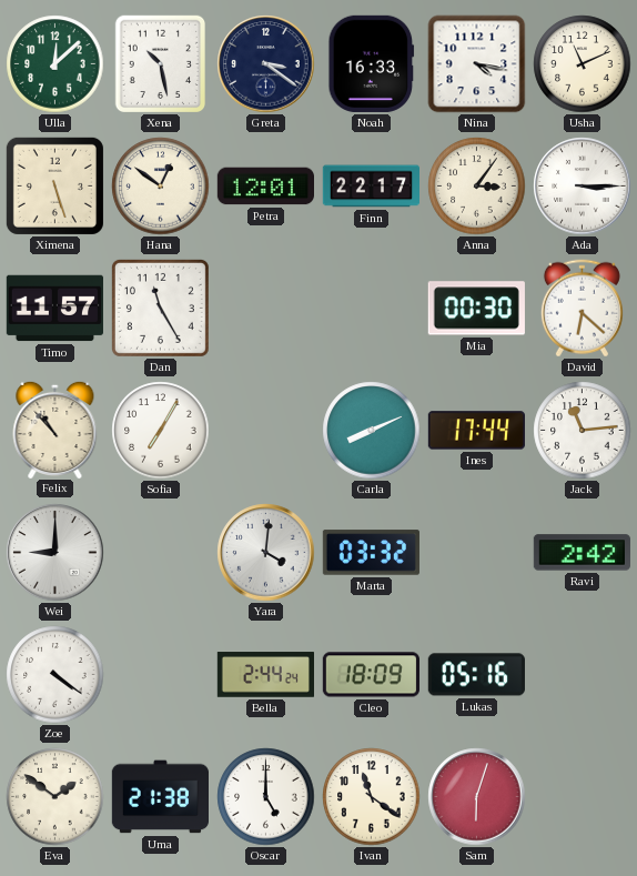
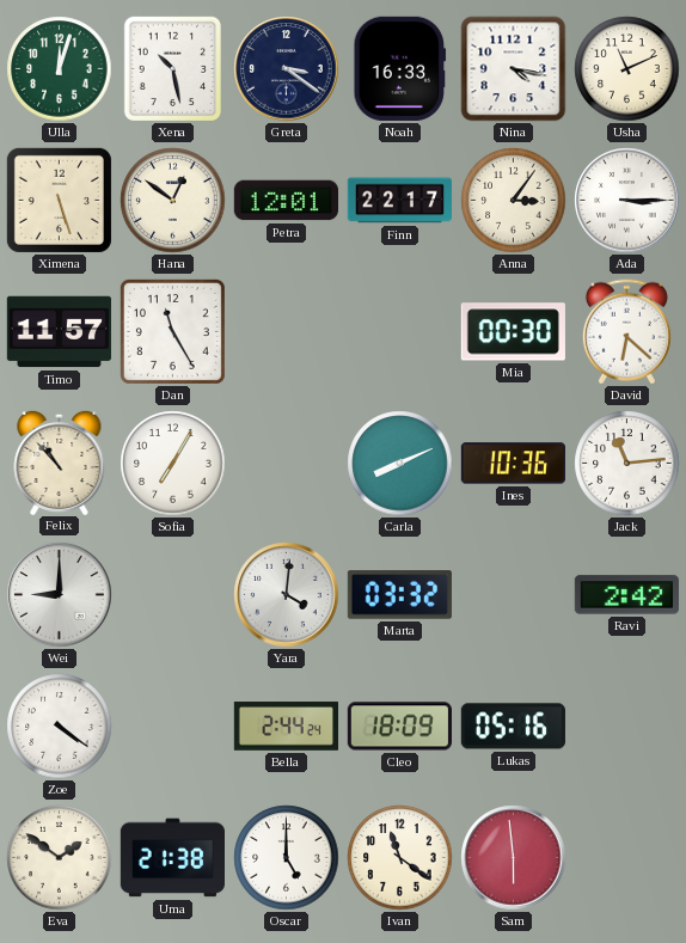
Ulla: 12:08 -> 12:03 (60, 69)
Ines: 17:44 -> 10:36 (513, 464)
Sam: 6:03 -> 5:59 (514, 858)
